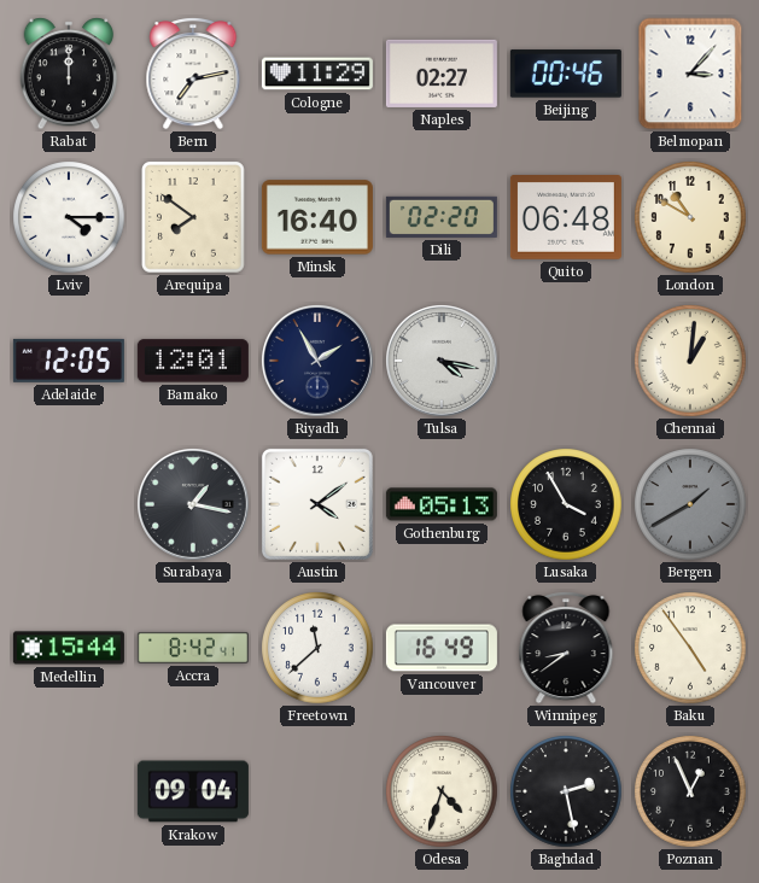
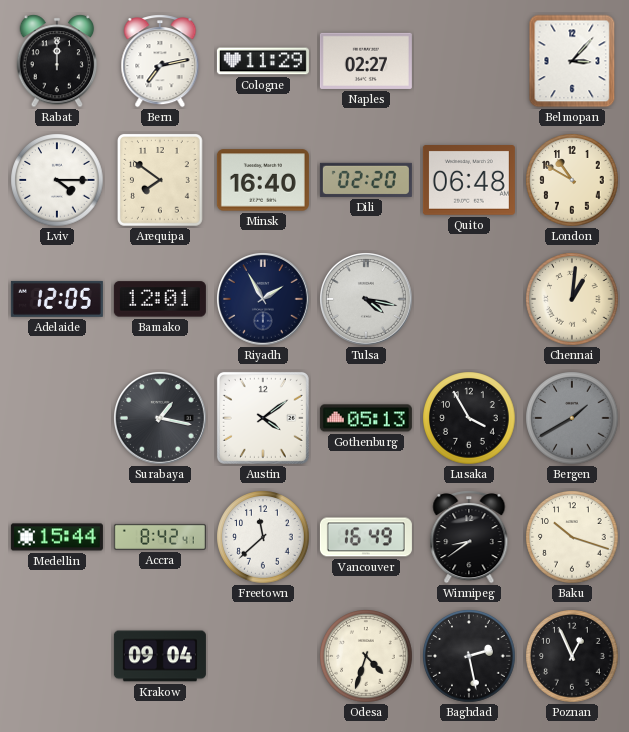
Beijing: 00:46 -> none (566, 74)
Baku: 4:54 -> 10:18 (572, 537)
